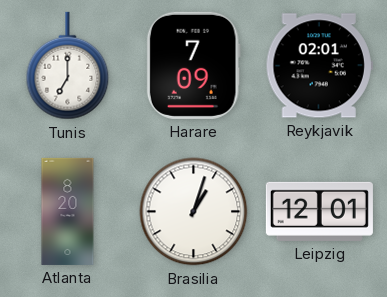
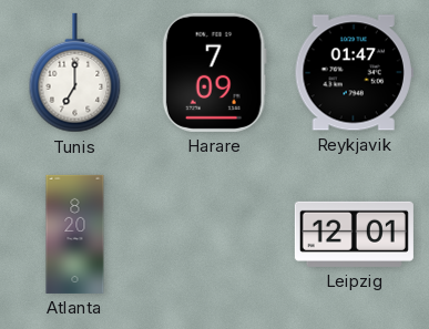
Reykjavik: 02:01 -> 01:47 (354, 73)
Brasilia: 1:03 -> none (194, 212)
